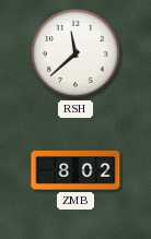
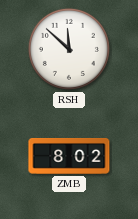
RSH: 11:38 -> 11:52 (69, 49)
